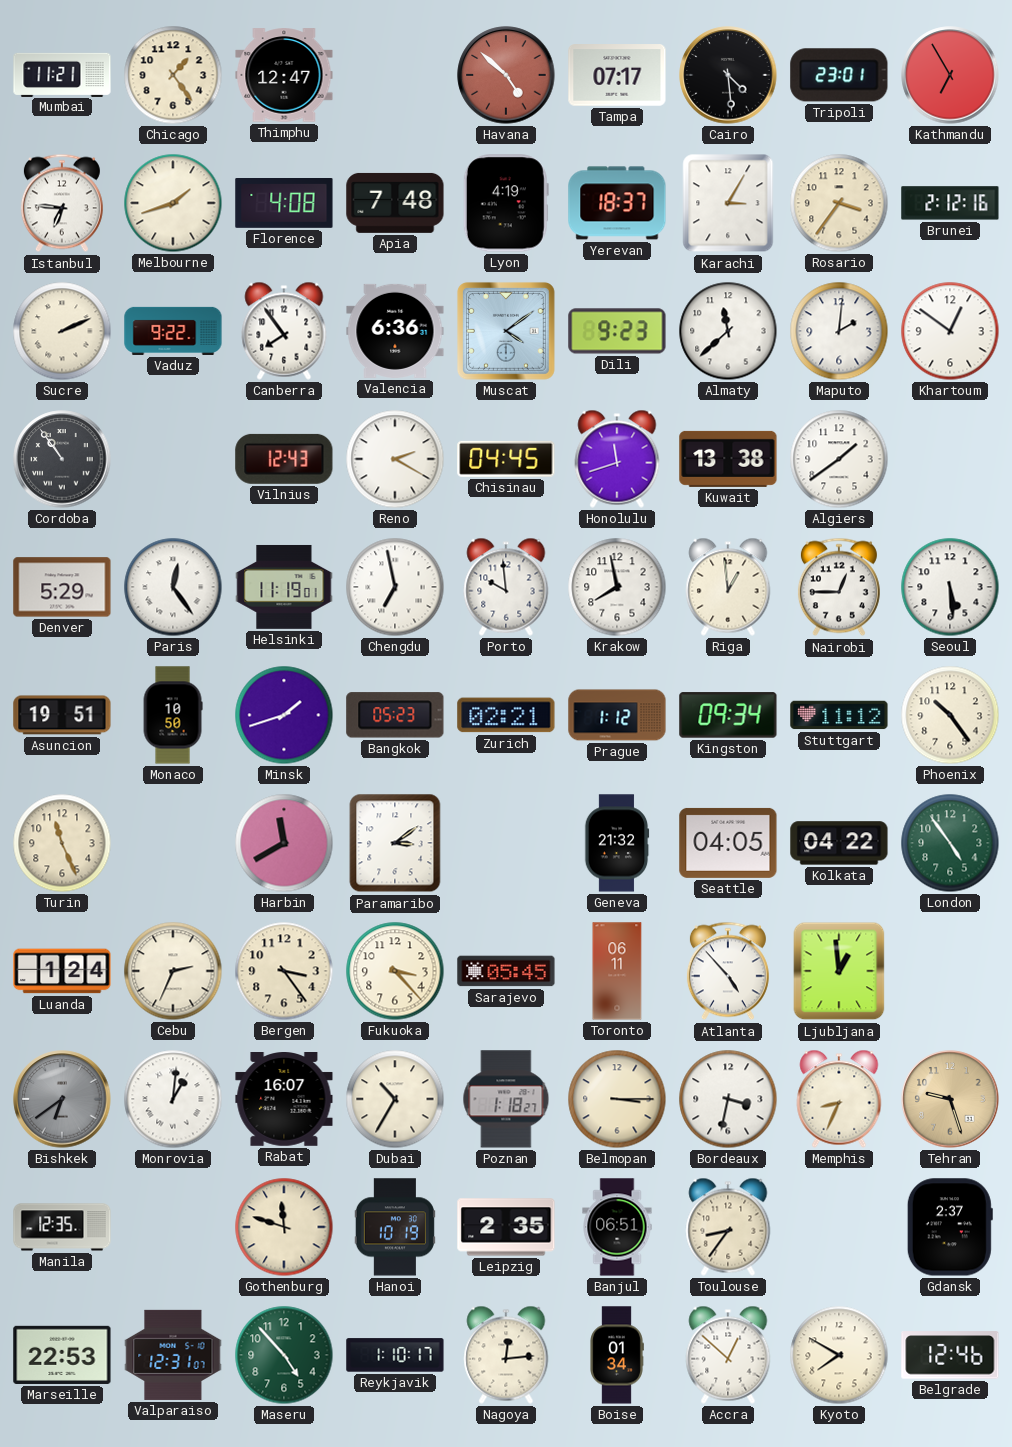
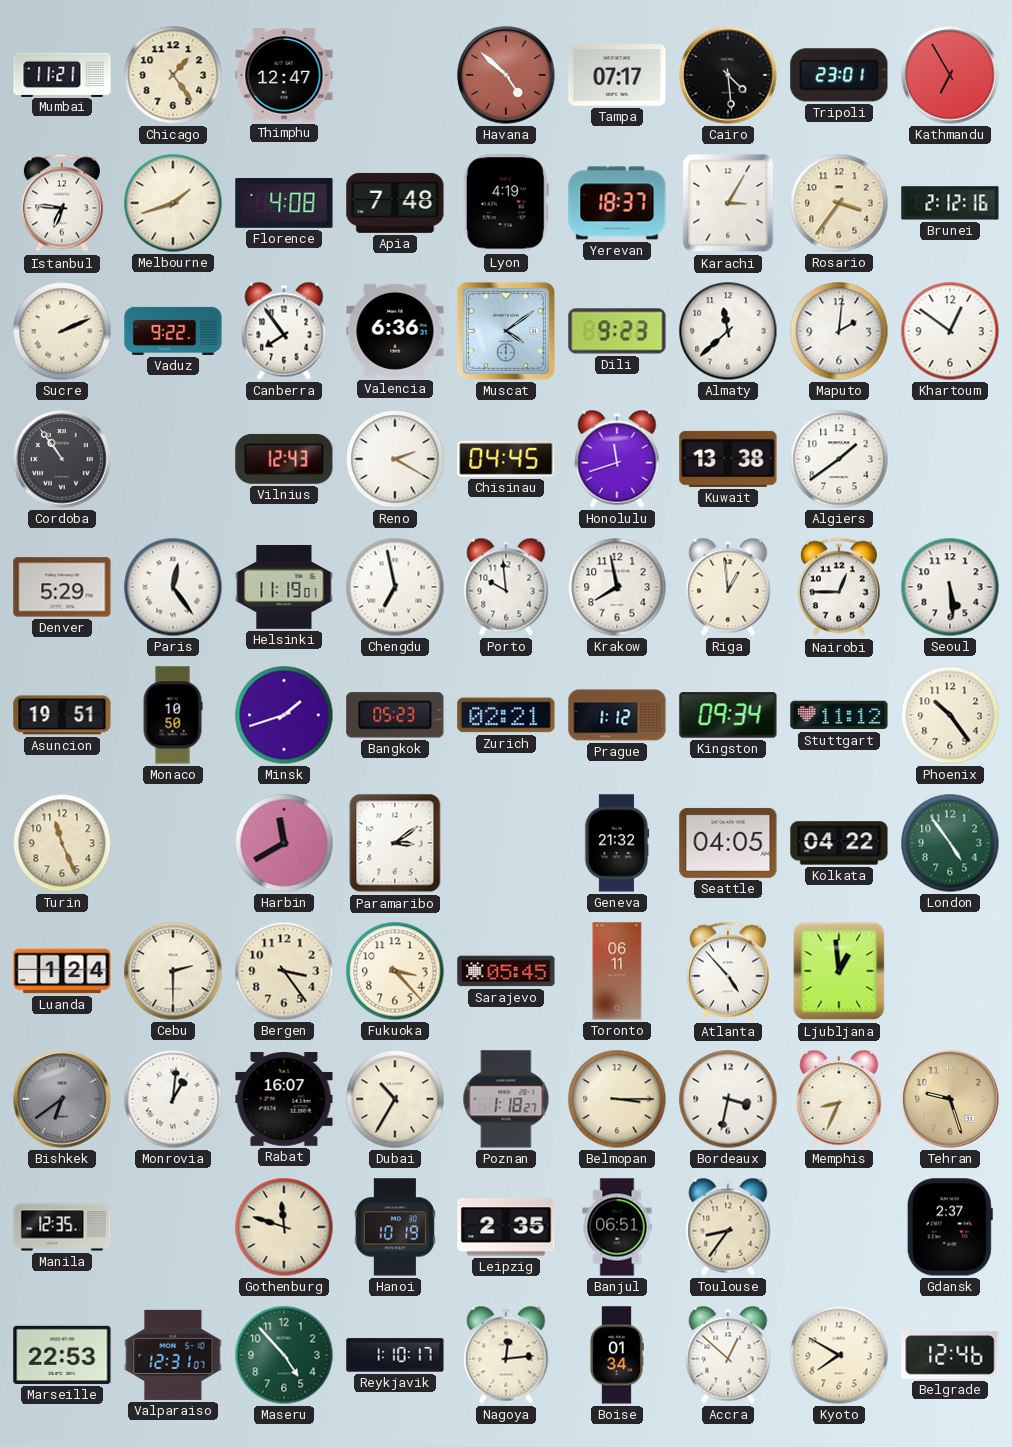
Cebu: 2:34 -> 2:30 (173, 971)
